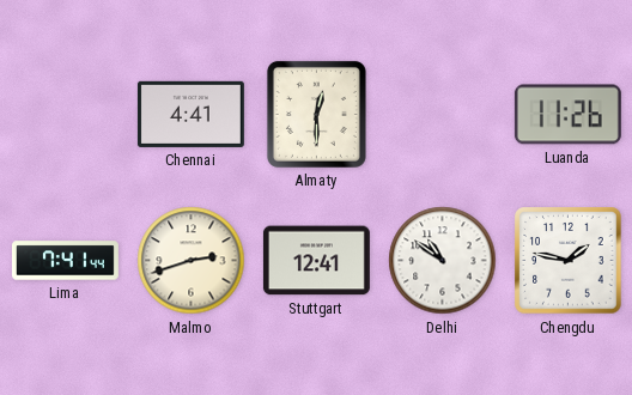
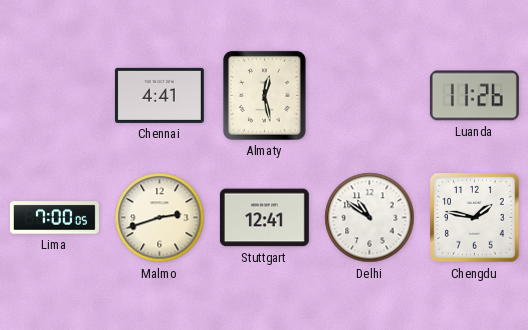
Almaty: 12:30 -> 12:28 (264, 95)
Lima: 7:41 -> 7:00 (54, 218)
